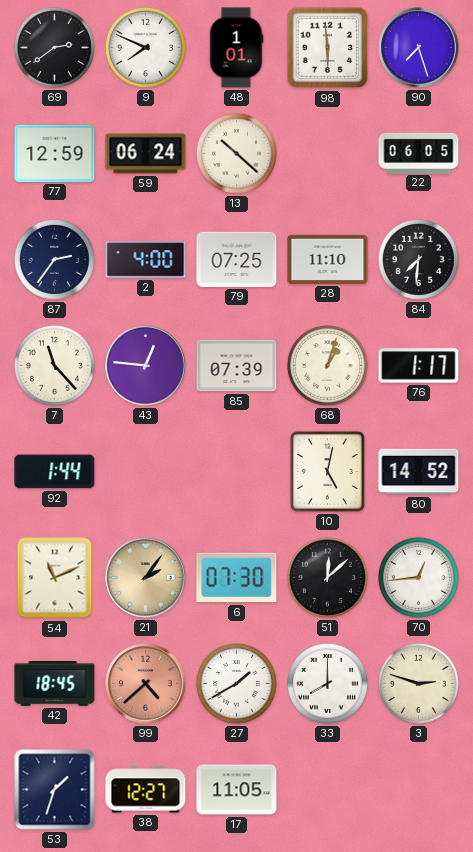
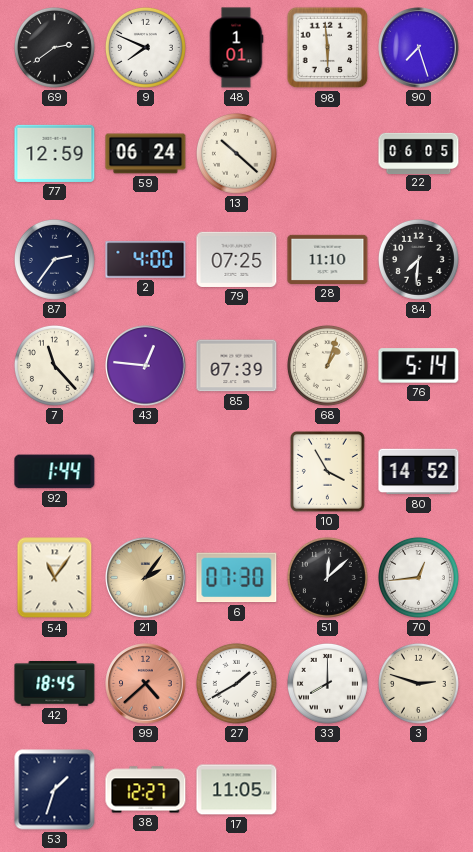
76: 1:17 -> 5:14 (419, 366)
10: 5:02 -> 3:55 (327, 471)
54: 11:11 -> 11:06 (55, 578)
